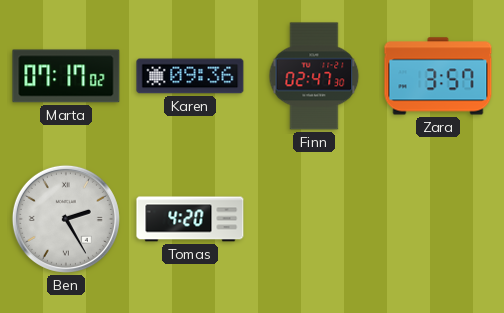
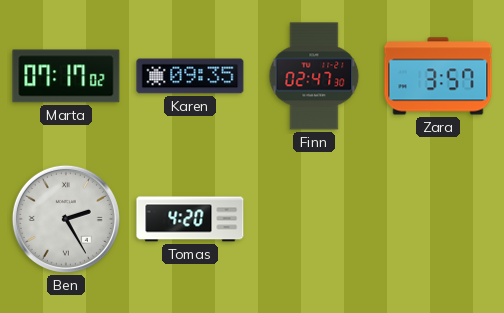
Karen: 09:36 -> 09:35 (190, 76)
